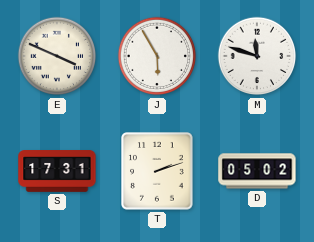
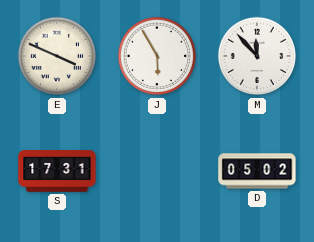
M: 11:48 -> 11:53 (257, 56)
T: 2:12 -> none (158, 171)
